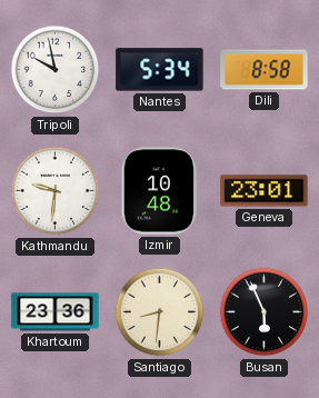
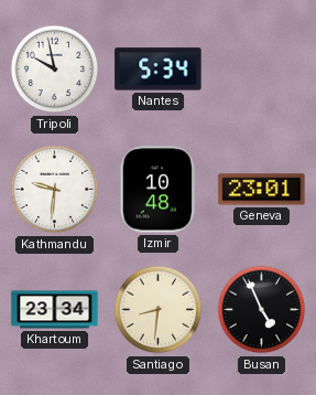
Dili: 8:58 -> none (265, 70)
Khartoum: 23:36 -> 23:34 (55, 310)
Busan: 5:56 -> 4:56 (262, 310)
